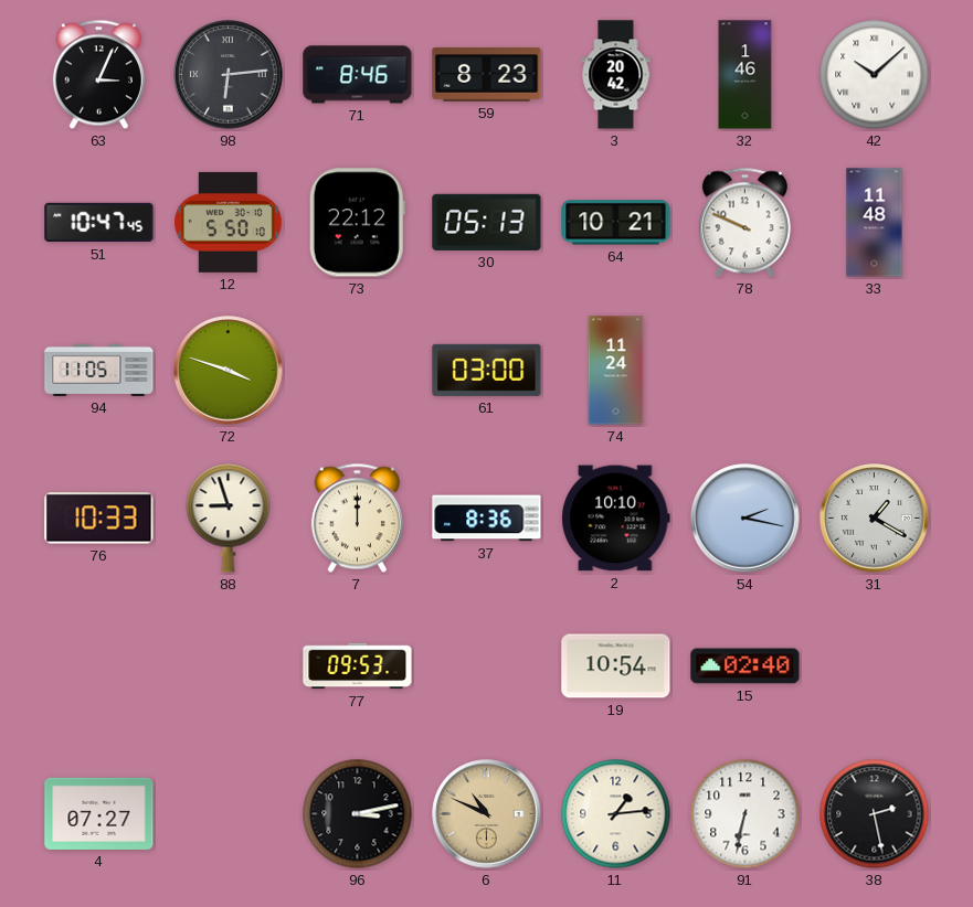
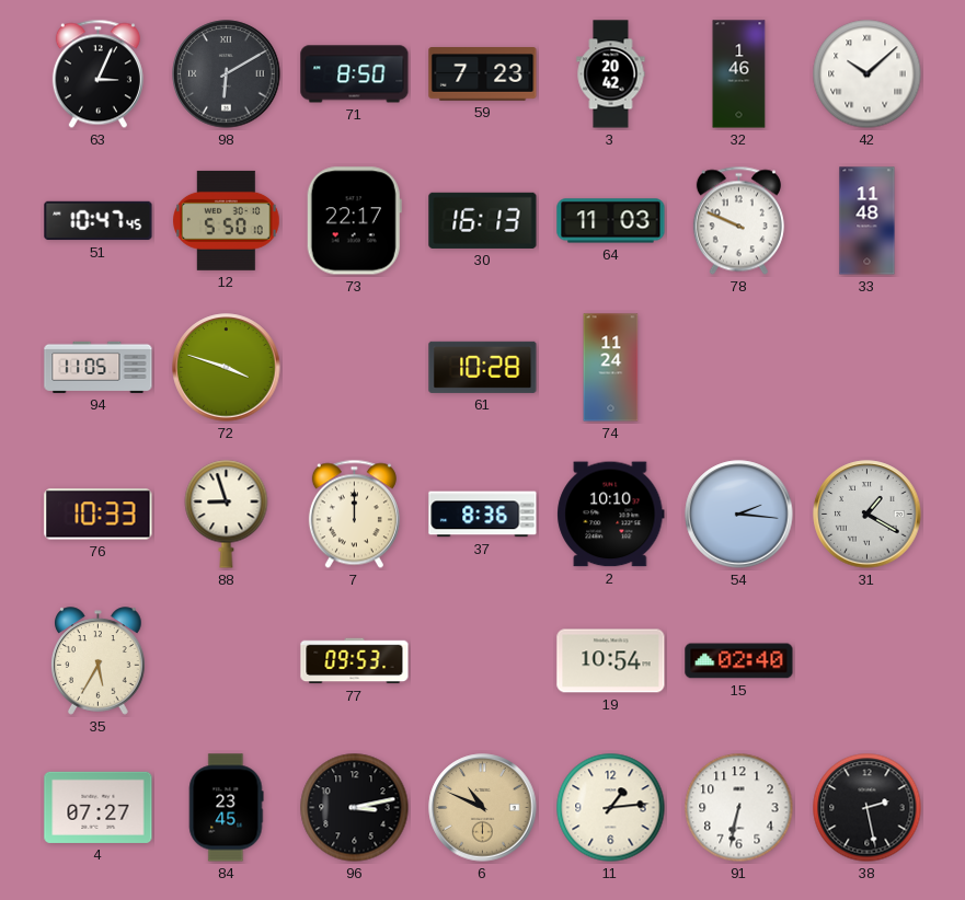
98: 6:14 -> 6:10 (227, 74)
71: 8:46 -> 8:50 (355, 74)
59: 8:23 -> 7:23 (483, 74)
73: 22:12 -> 22:17 (354, 221)
30: 05:13 -> 16:13 (483, 220)
64: 10:21 -> 11:03 (611, 221)
61: 03:00 -> 10:28 (483, 367)
54: 2:17 -> 2:16 (739, 515)
35: none -> 5:35 (99, 661)
84: none -> 23:45 (226, 808)
